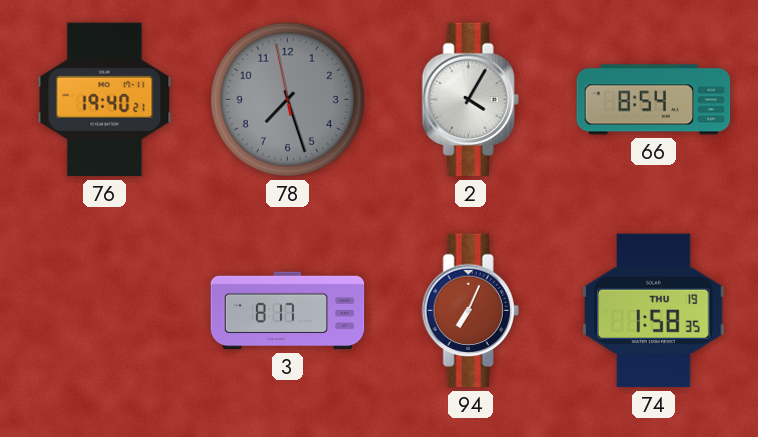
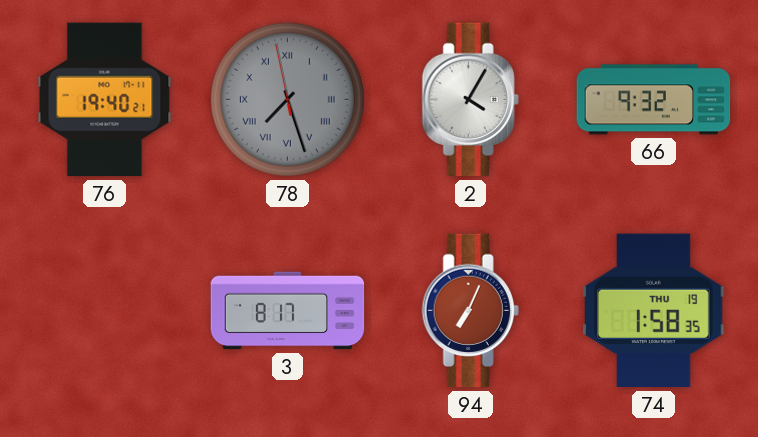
78 numerals: Arabic -> Roman (287, 99)
66: 8:54 -> 9:32 (654, 100)
